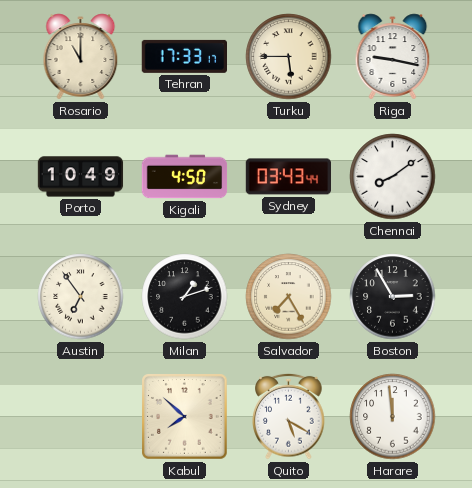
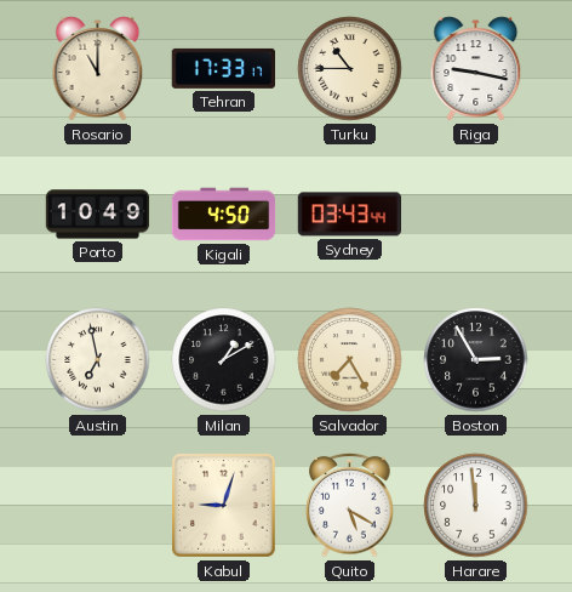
Turku: 5:45 -> 10:45 (350, 69)
Chennai: 8:09 -> none (393, 177)
Austin: 6:54 -> 6:58 (98, 360)
Milan: 1:12 -> 1:10 (224, 360)
Kabul: 7:52 -> 9:03 (224, 506)
